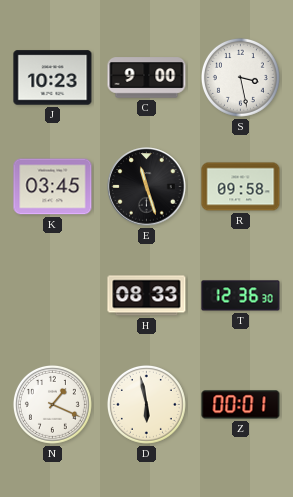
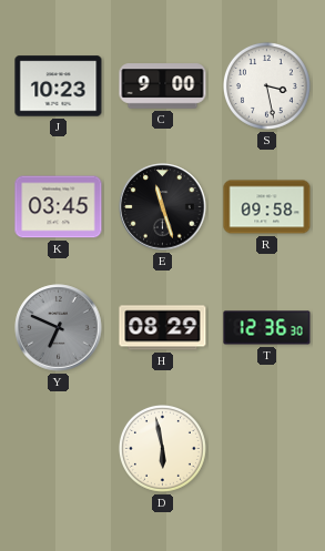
Y: none -> 6:49 (59, 328)
H: 08:33 -> 08:29 (163, 328)
N: 1:19 -> none (52, 404)
Z: 00:01 -> none (241, 405)
